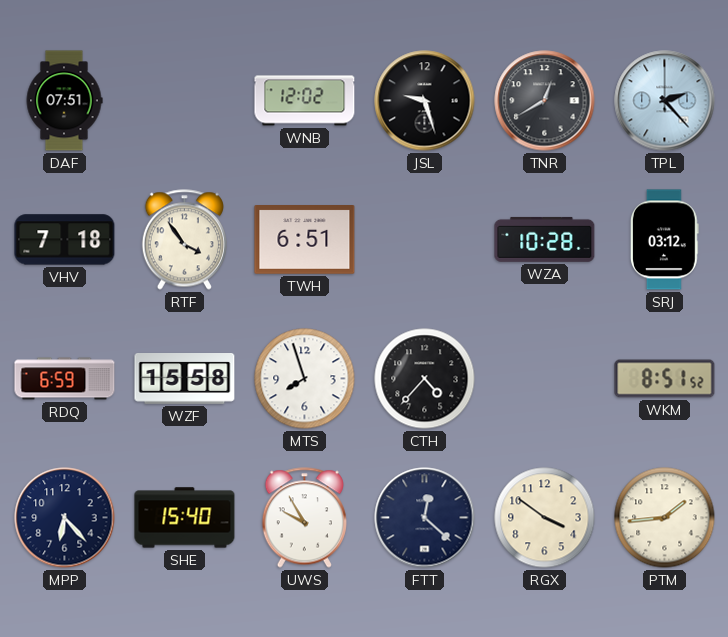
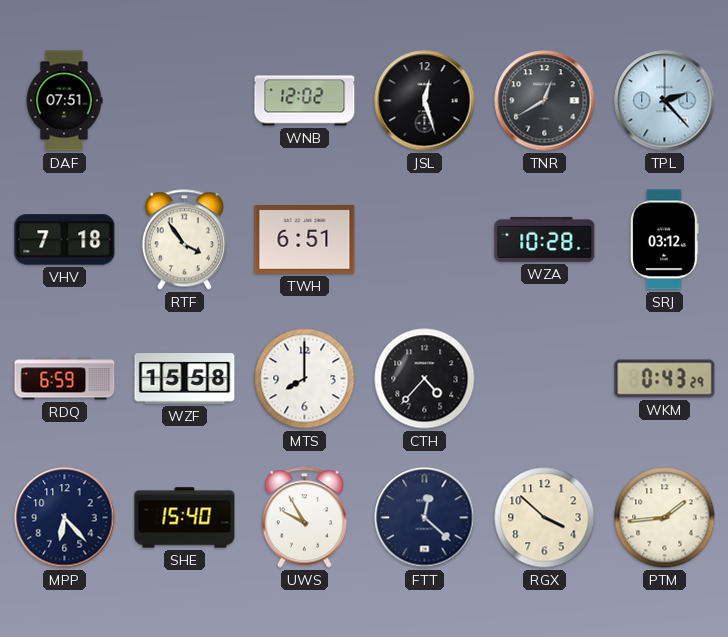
JSL: 9:27 -> 12:27 (425, 101)
MTS: 7:57 -> 8:00 (305, 379)
WKM: 8:51 -> 0:43 (665, 379)
RGX: 3:51 -> 3:52 (545, 518)
